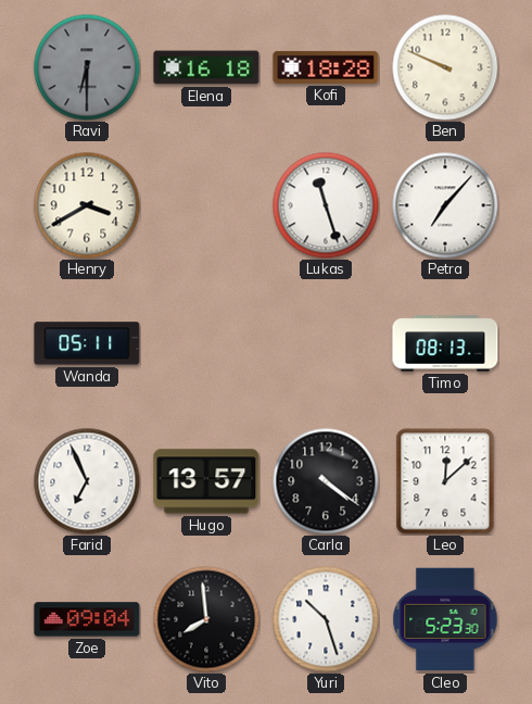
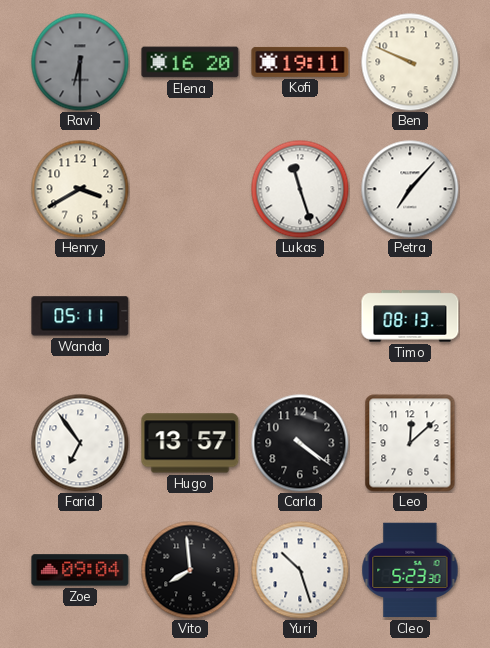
Elena: 16:18 -> 16:20 (190, 62)
Kofi: 18:28 -> 19:11 (300, 62)
Farid: 6:56 -> 6:54 (80, 443)
